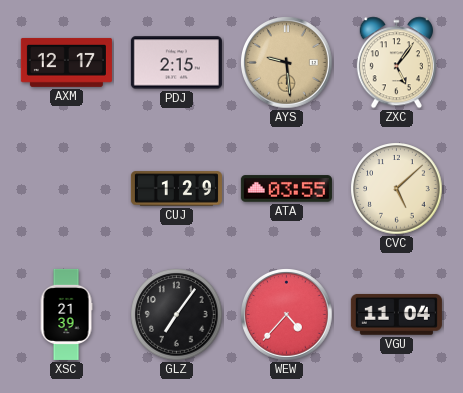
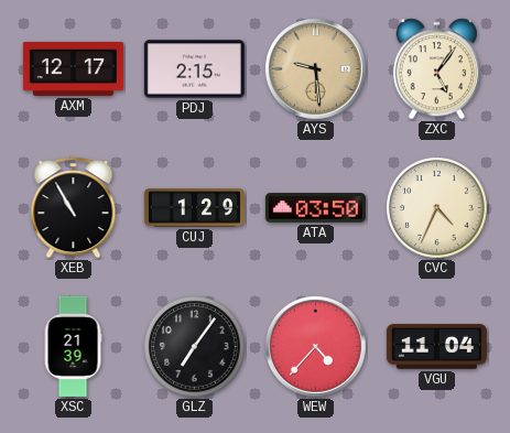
XEB: none -> 10:55 (74, 208)
ATA: 03:55 -> 03:50 (315, 208)
CVC: 5:08 -> 4:34 (437, 208)
